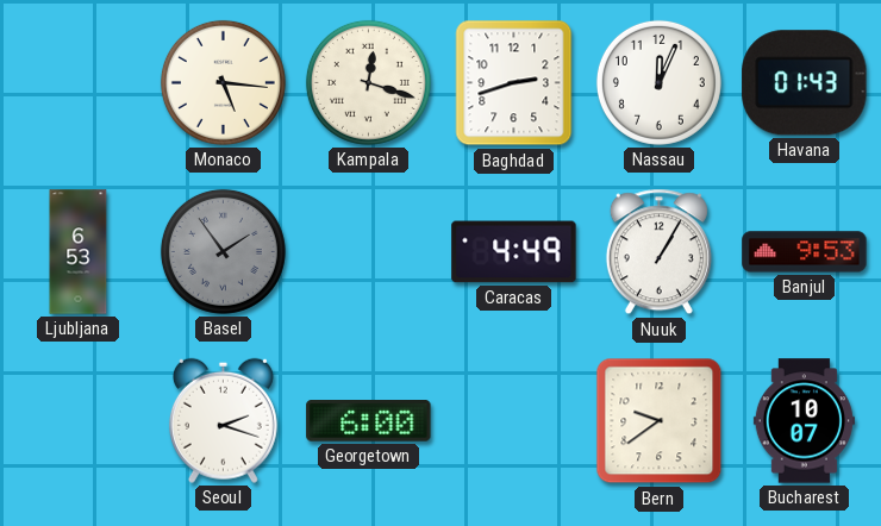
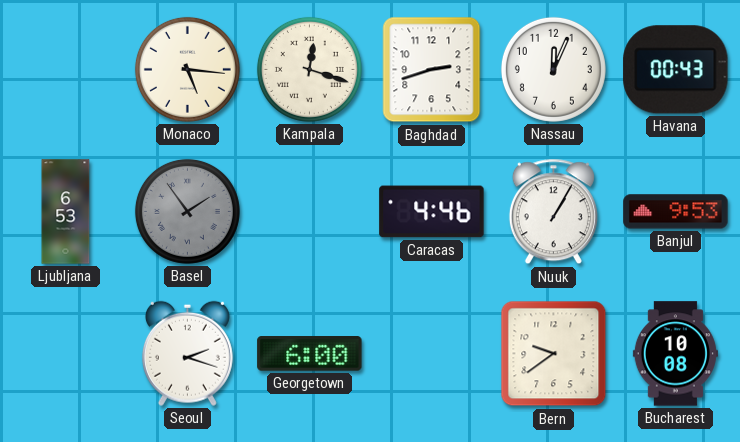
Havana: 01:43 -> 00:43 (676, 70)
Caracas: 4:49 -> 4:46 (432, 212)
Bucharest: 10:07 -> 10:08 (675, 354)
